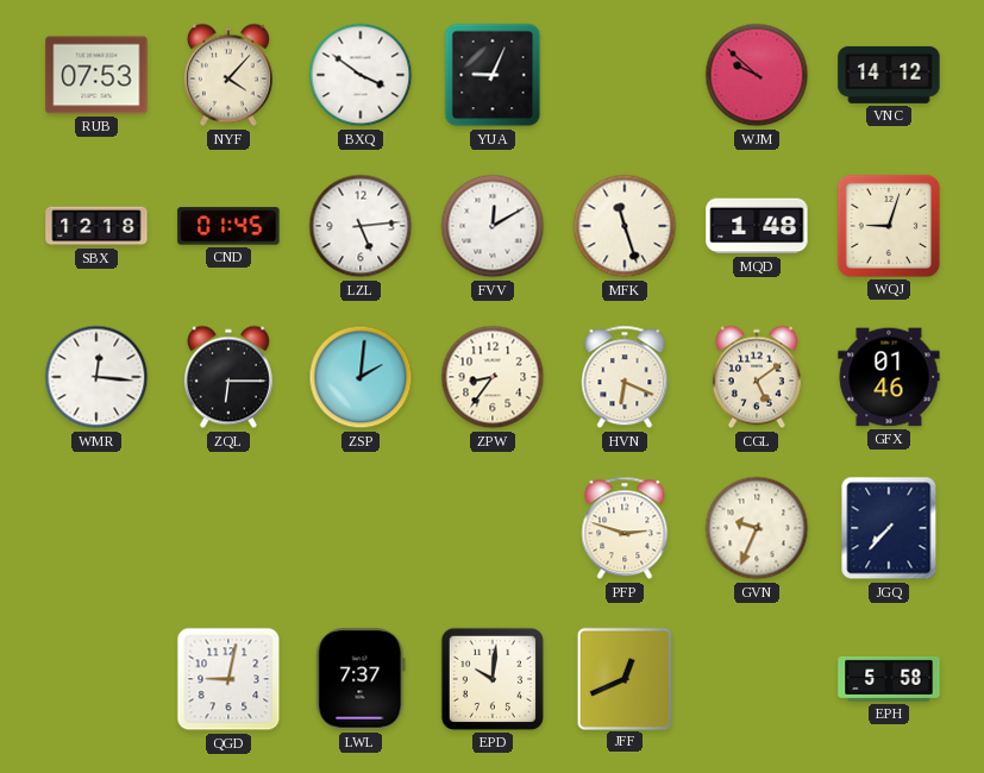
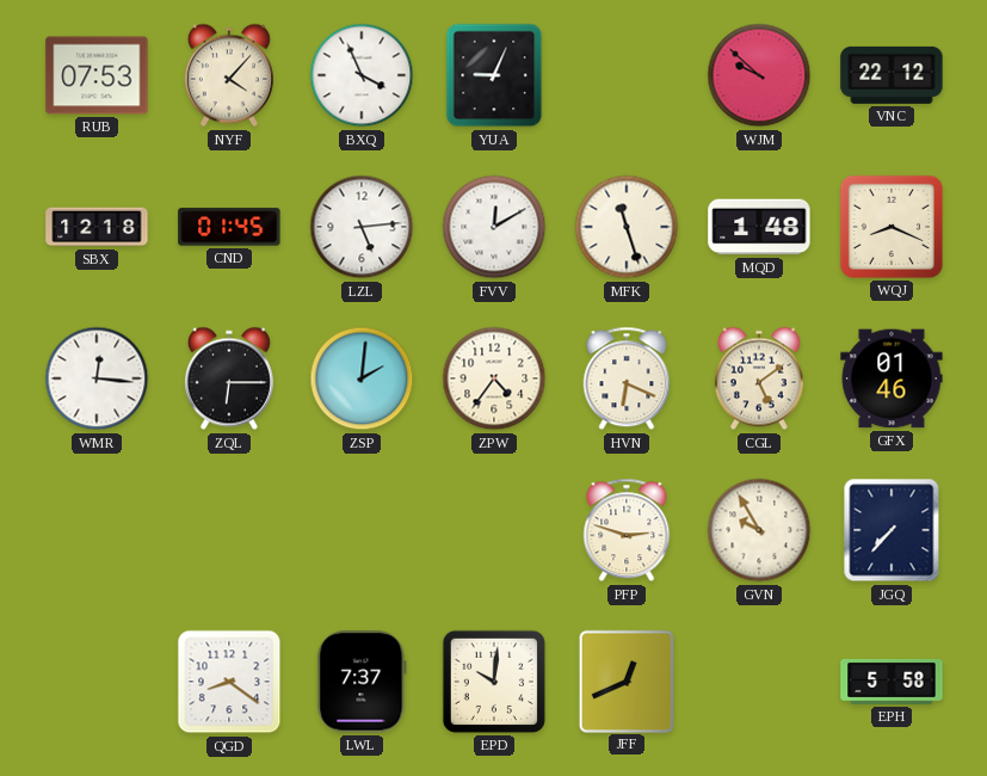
BXQ: 3:51 -> 3:56 (362, 75)
VNC: 14:12 -> 22:12 (892, 75)
WQJ: 9:03 -> 8:19 (892, 227)
ZPW: 8:36 -> 4:36 (494, 378)
GVN: 9:34 -> 9:55 (759, 530)
QGD: 9:02 -> 8:21 (229, 682)
